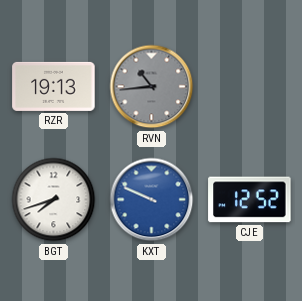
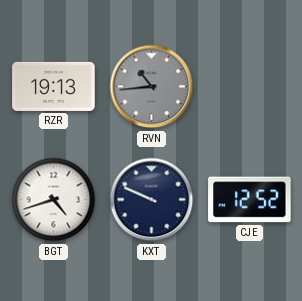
BGT: 7:42 -> 4:42 (54, 200)
KXT dial: blue -> navy (152, 200)
